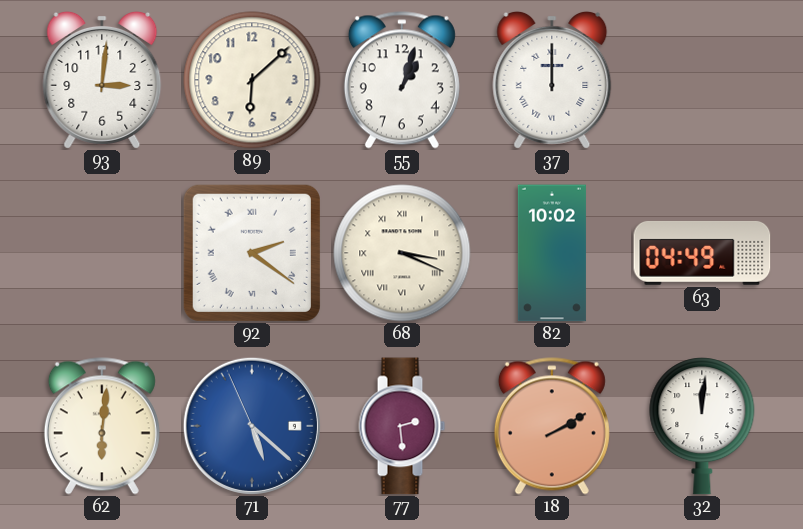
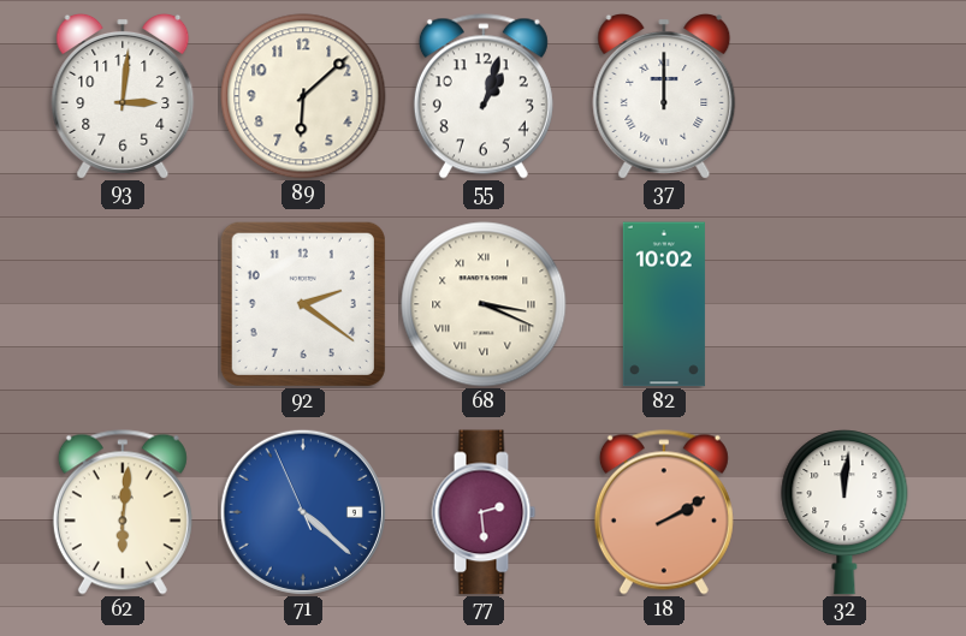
92 numerals: Roman -> Arabic (303, 304)
63: 04:49 -> none (702, 253)
71: 5:21 -> 4:21 (303, 512)
